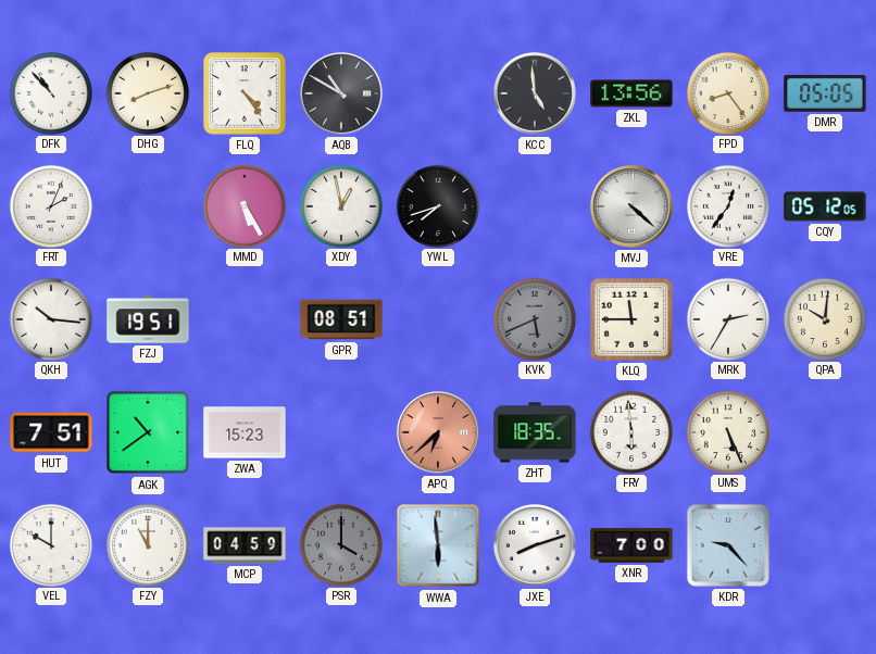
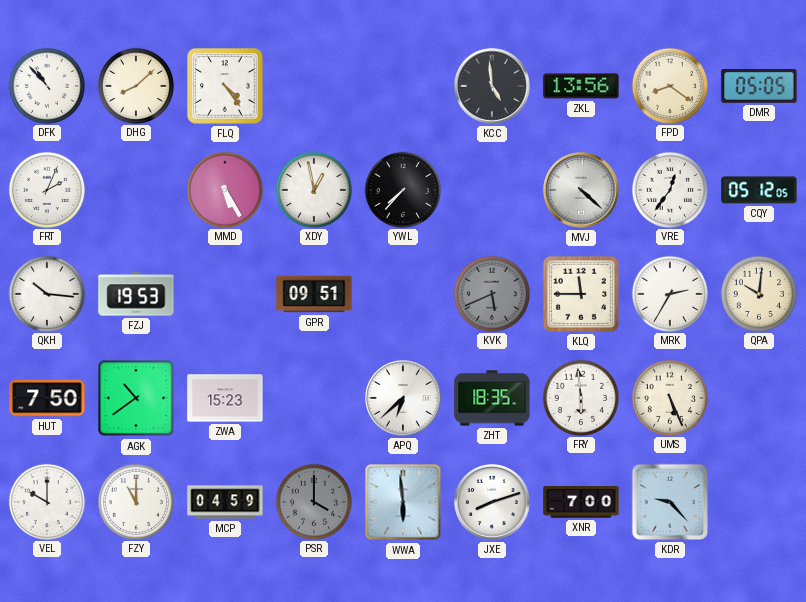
DHG: 8:12 -> 8:08 (135, 85)
AQB: 10:50 -> none (342, 95)
FPD: 8:24 -> 8:21 (669, 85)
YWL: 7:42 -> 7:37 (402, 189)
FZJ: 19:51 -> 19:53 (136, 294)
GPR: 08:51 -> 09:51 (314, 294)
HUT: 7:51 -> 7:50 (47, 398)
APQ dial: salmon -> white (404, 399)
